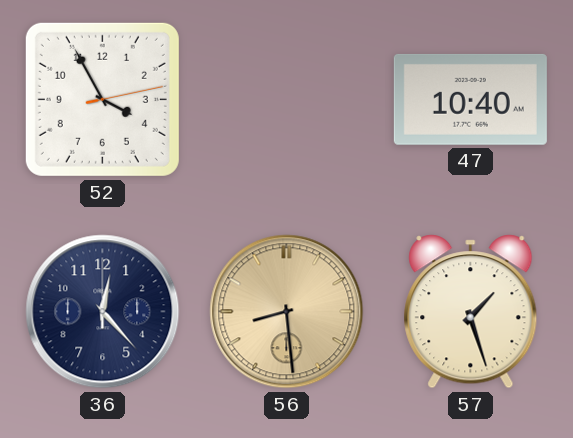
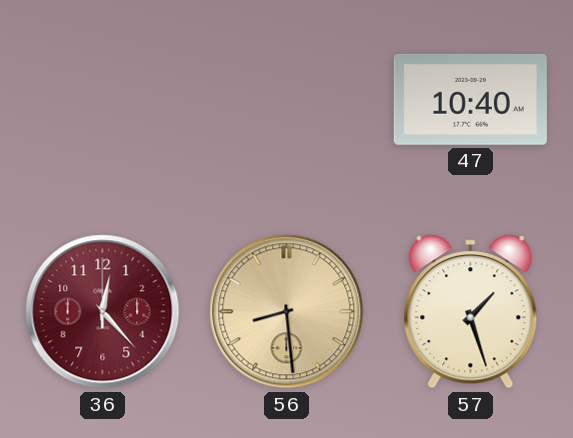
52: 3:55 -> none (102, 99)
36 dial: navy -> burgundy (103, 312)
